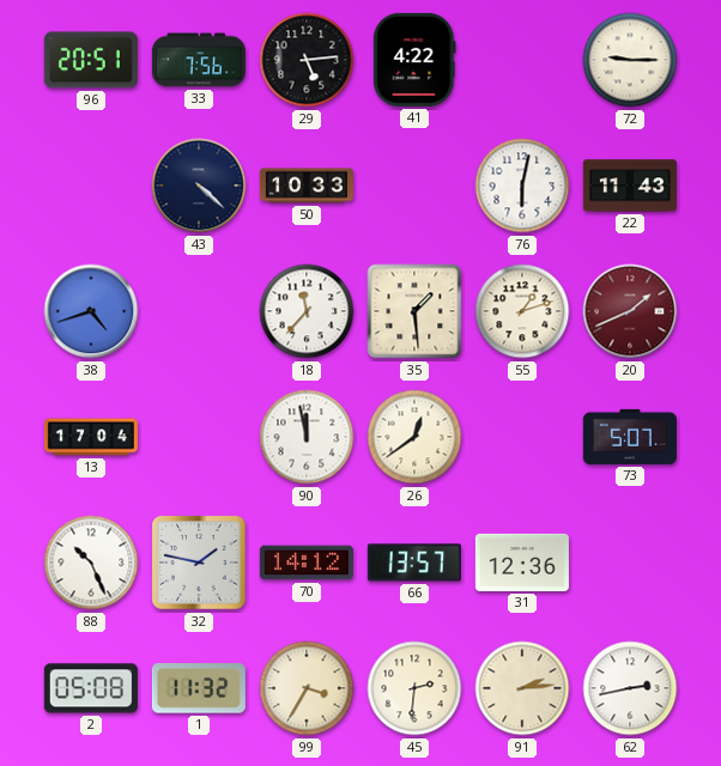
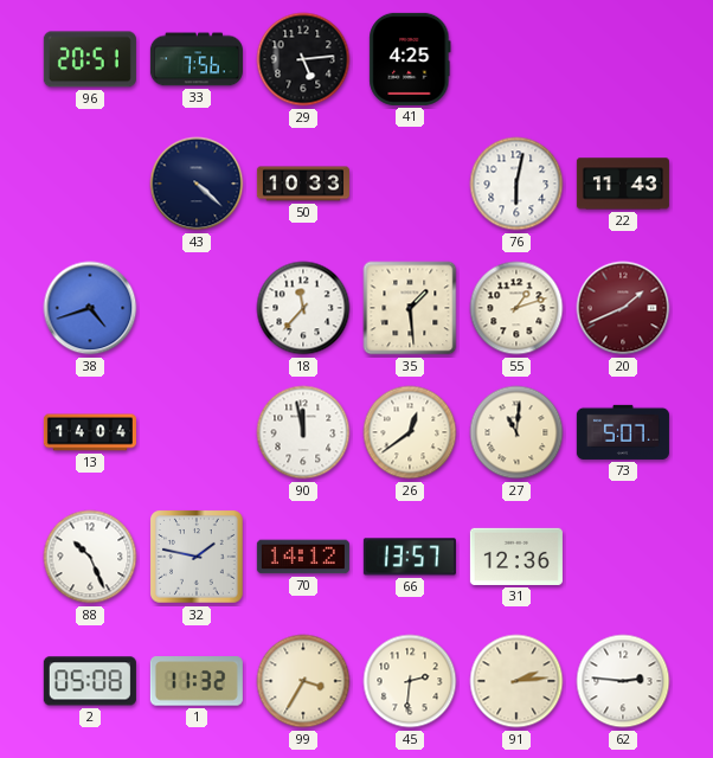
41: 4:22 -> 4:25 (410, 59)
72: 9:15 -> none (630, 60)
13: 17:04 -> 14:04 (90, 432)
27: none -> 11:01 (516, 432)
62: 2:43 -> 2:46 (623, 681)
